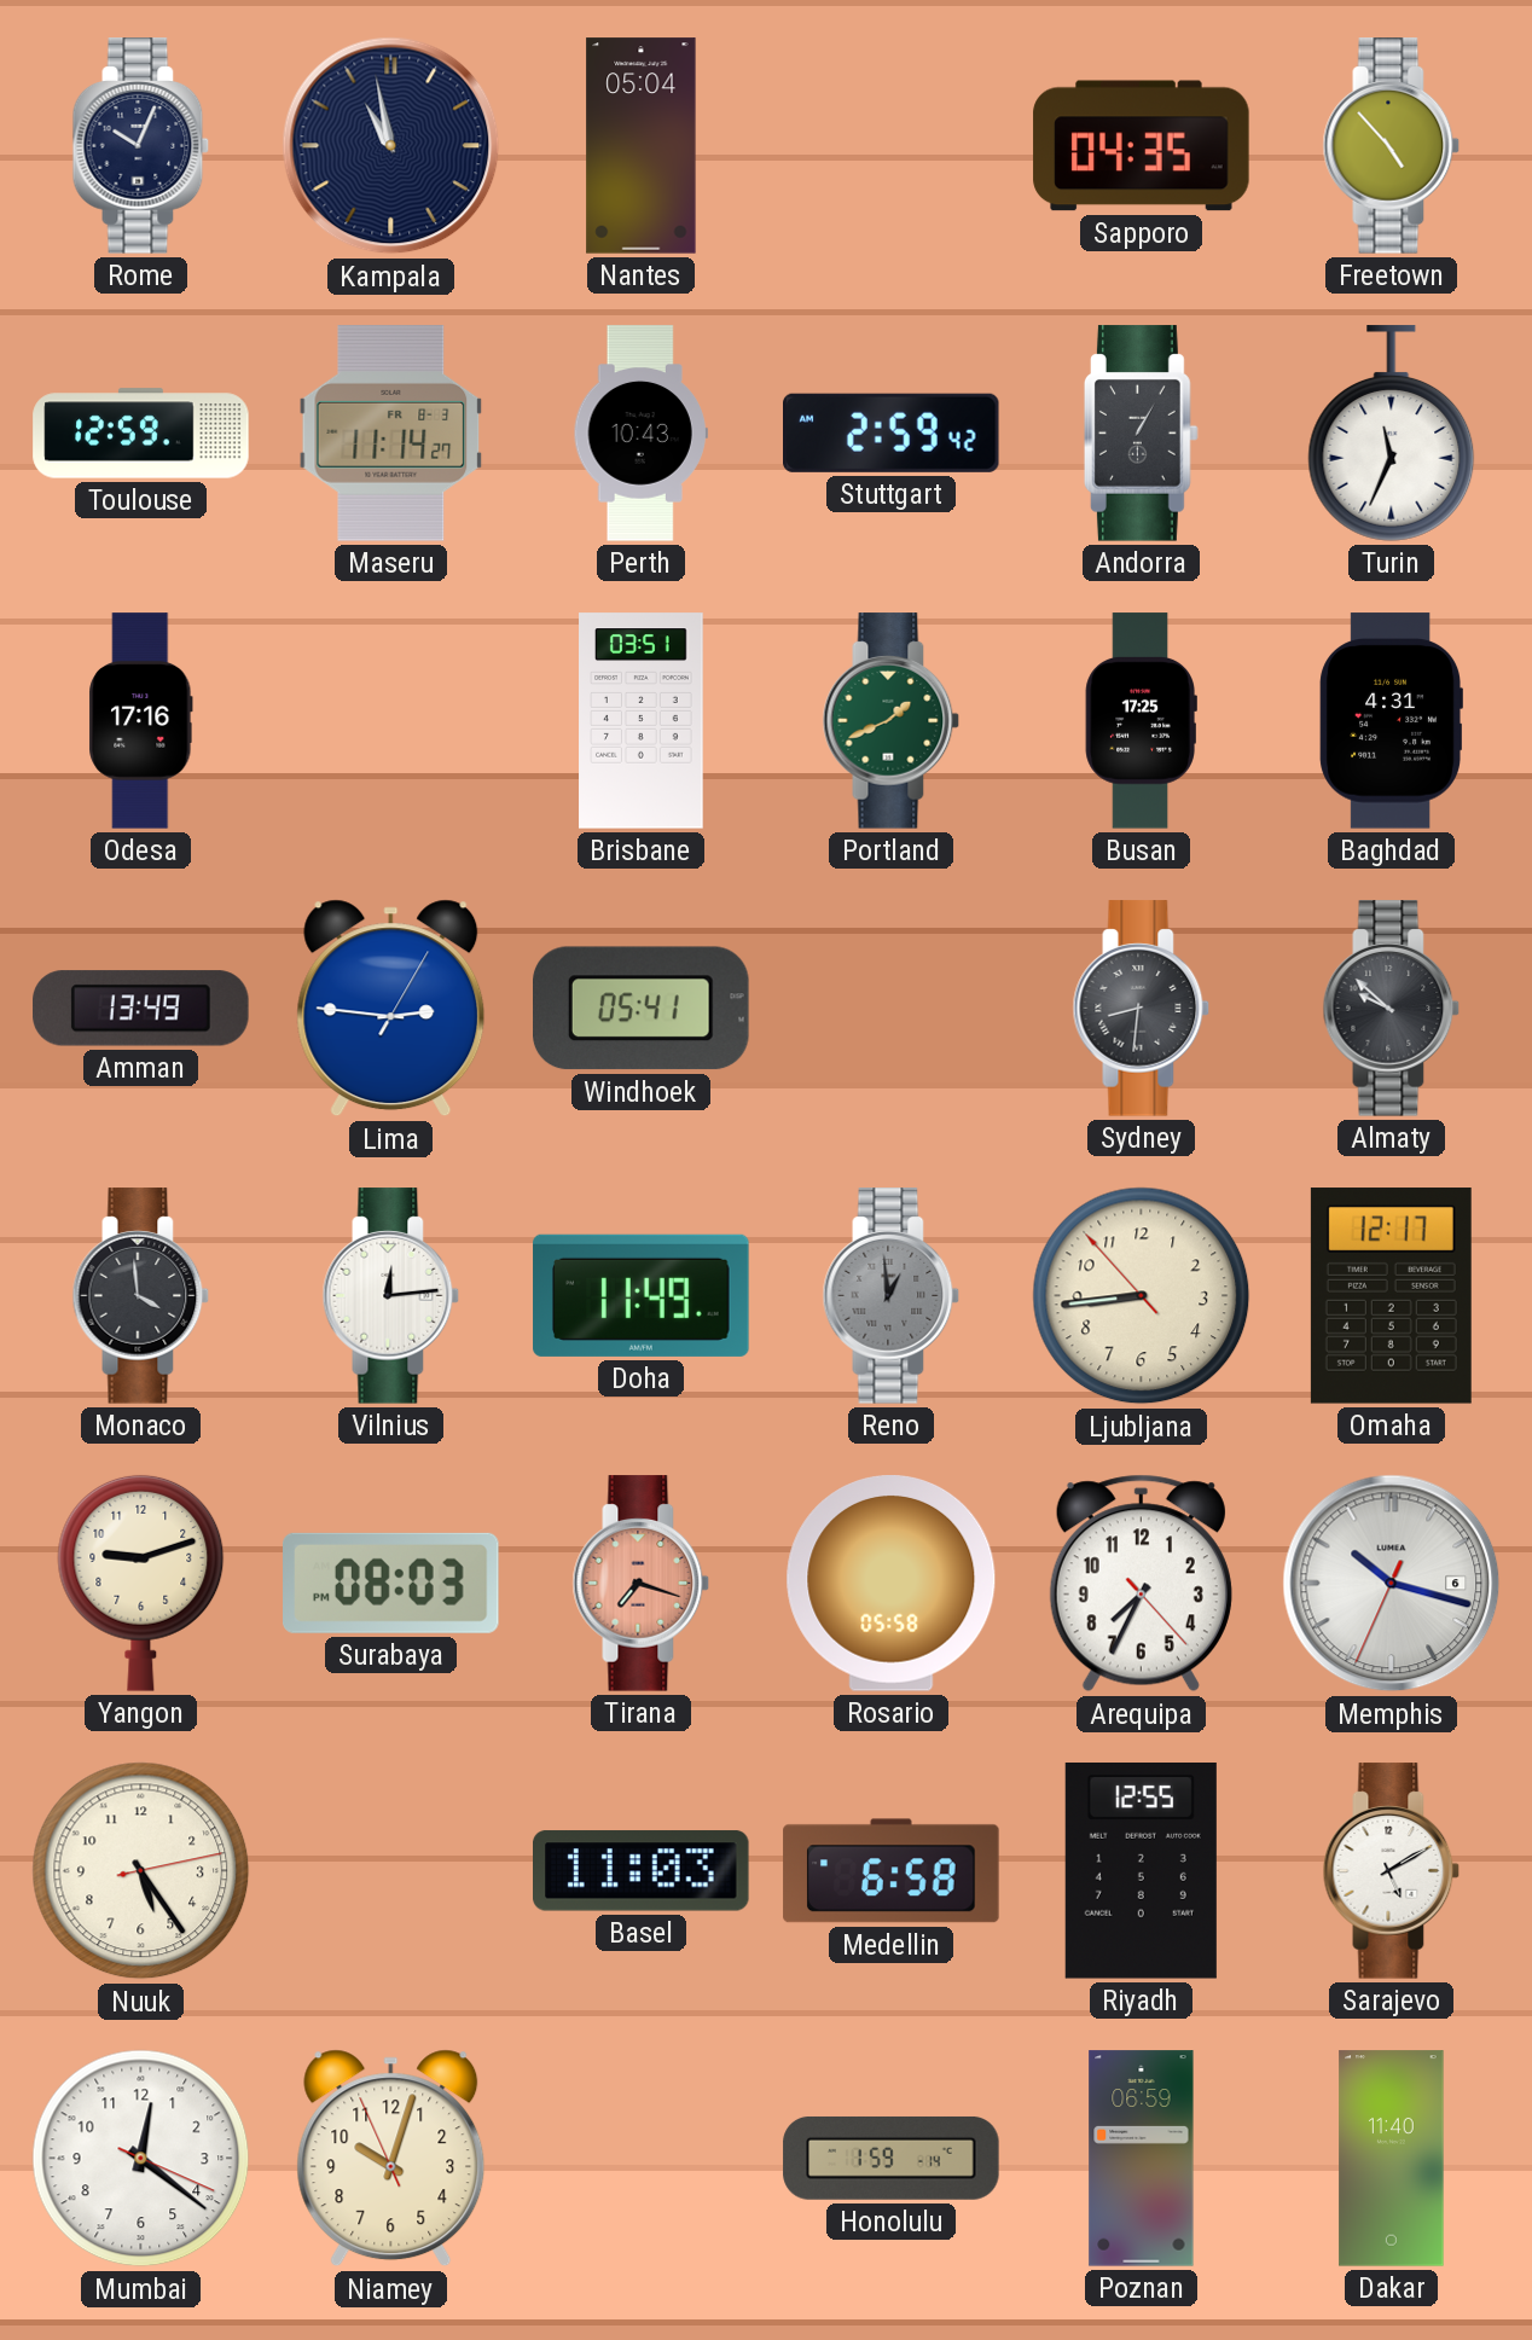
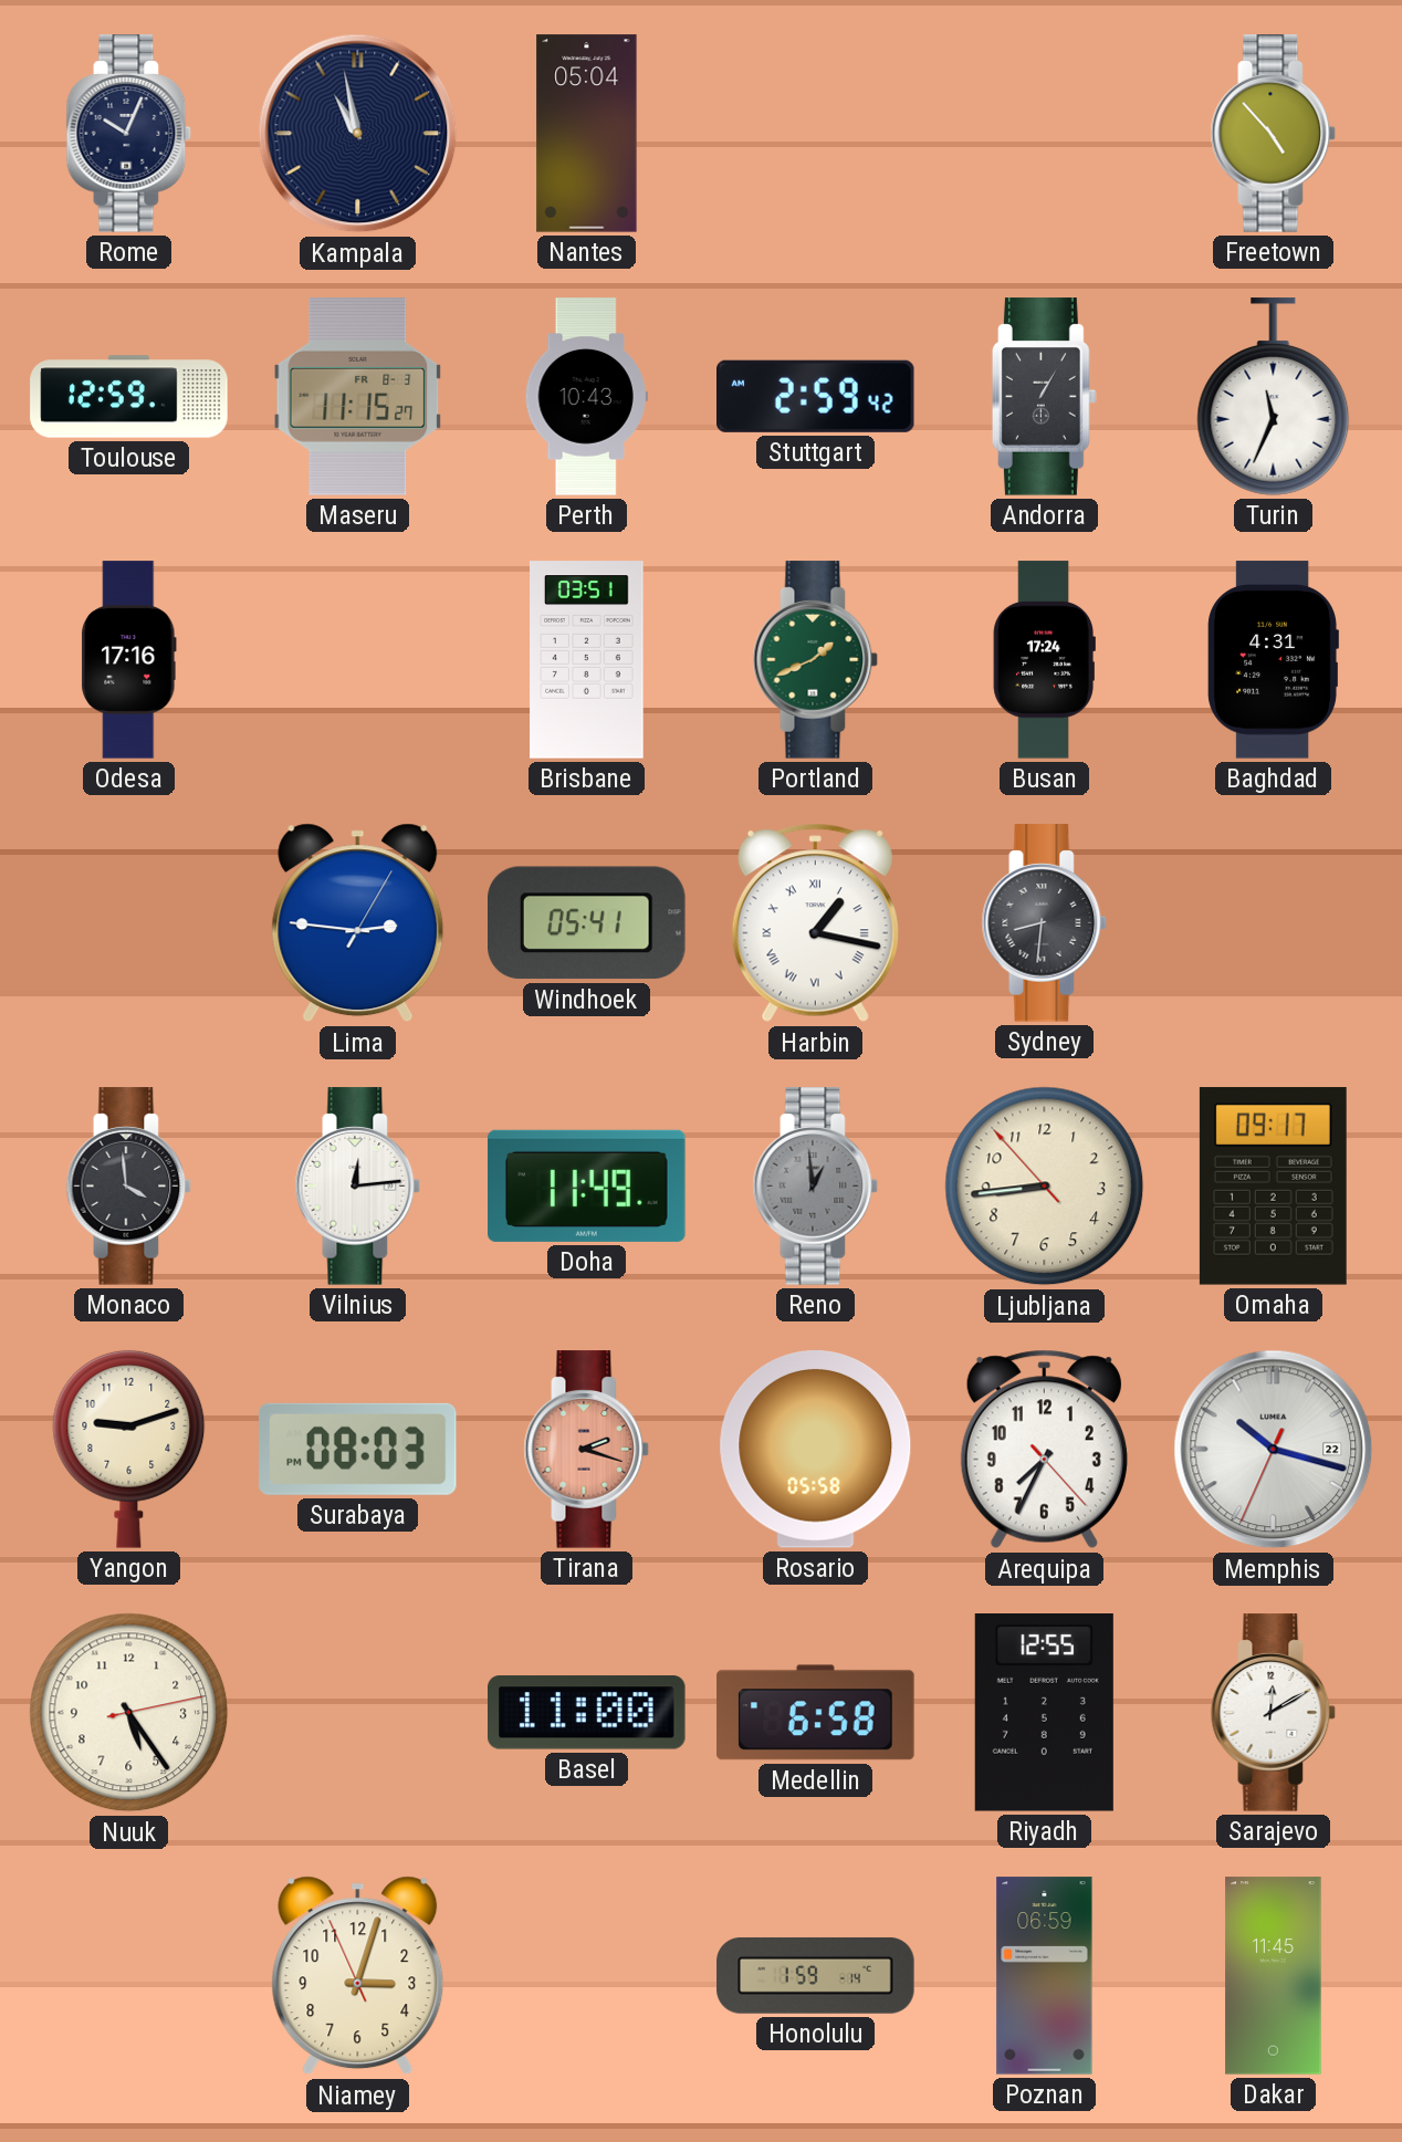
Sapporo: 04:35 -> none (1142, 146)
Maseru: 11:14 -> 11:15 (358, 397)
Busan: 17:25 -> 17:24 (1044, 660)
Amman: 13:49 -> none (141, 1009)
Harbin: none -> 1:17 (815, 923)
Almaty: 9:52 -> none (1392, 1009)
Omaha: 12:17 -> 09:17 (1273, 1187)
Tirana: 7:18 -> 2:18 (587, 1450)
Memphis date: 6 -> 22 (1274, 1450)
Basel: 11:03 -> 11:00 (587, 1713)
Sarajevo: 5:10 -> 12:10 (1274, 1713)
Mumbai: 12:21 -> none (141, 2159)
Niamey: 10:02 -> 3:02 (358, 1976)
Dakar: 11:40 -> 11:45 (1274, 1976)
